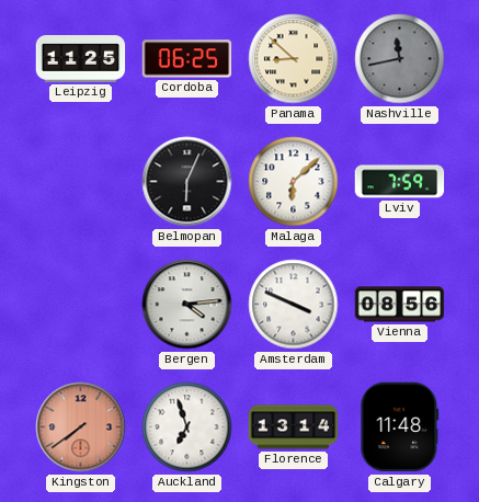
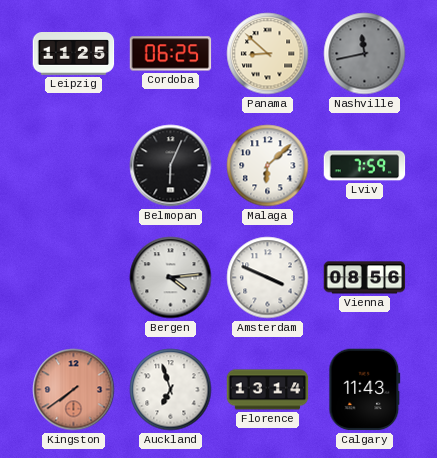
Calgary: 11:48 -> 11:43 (365, 390)
